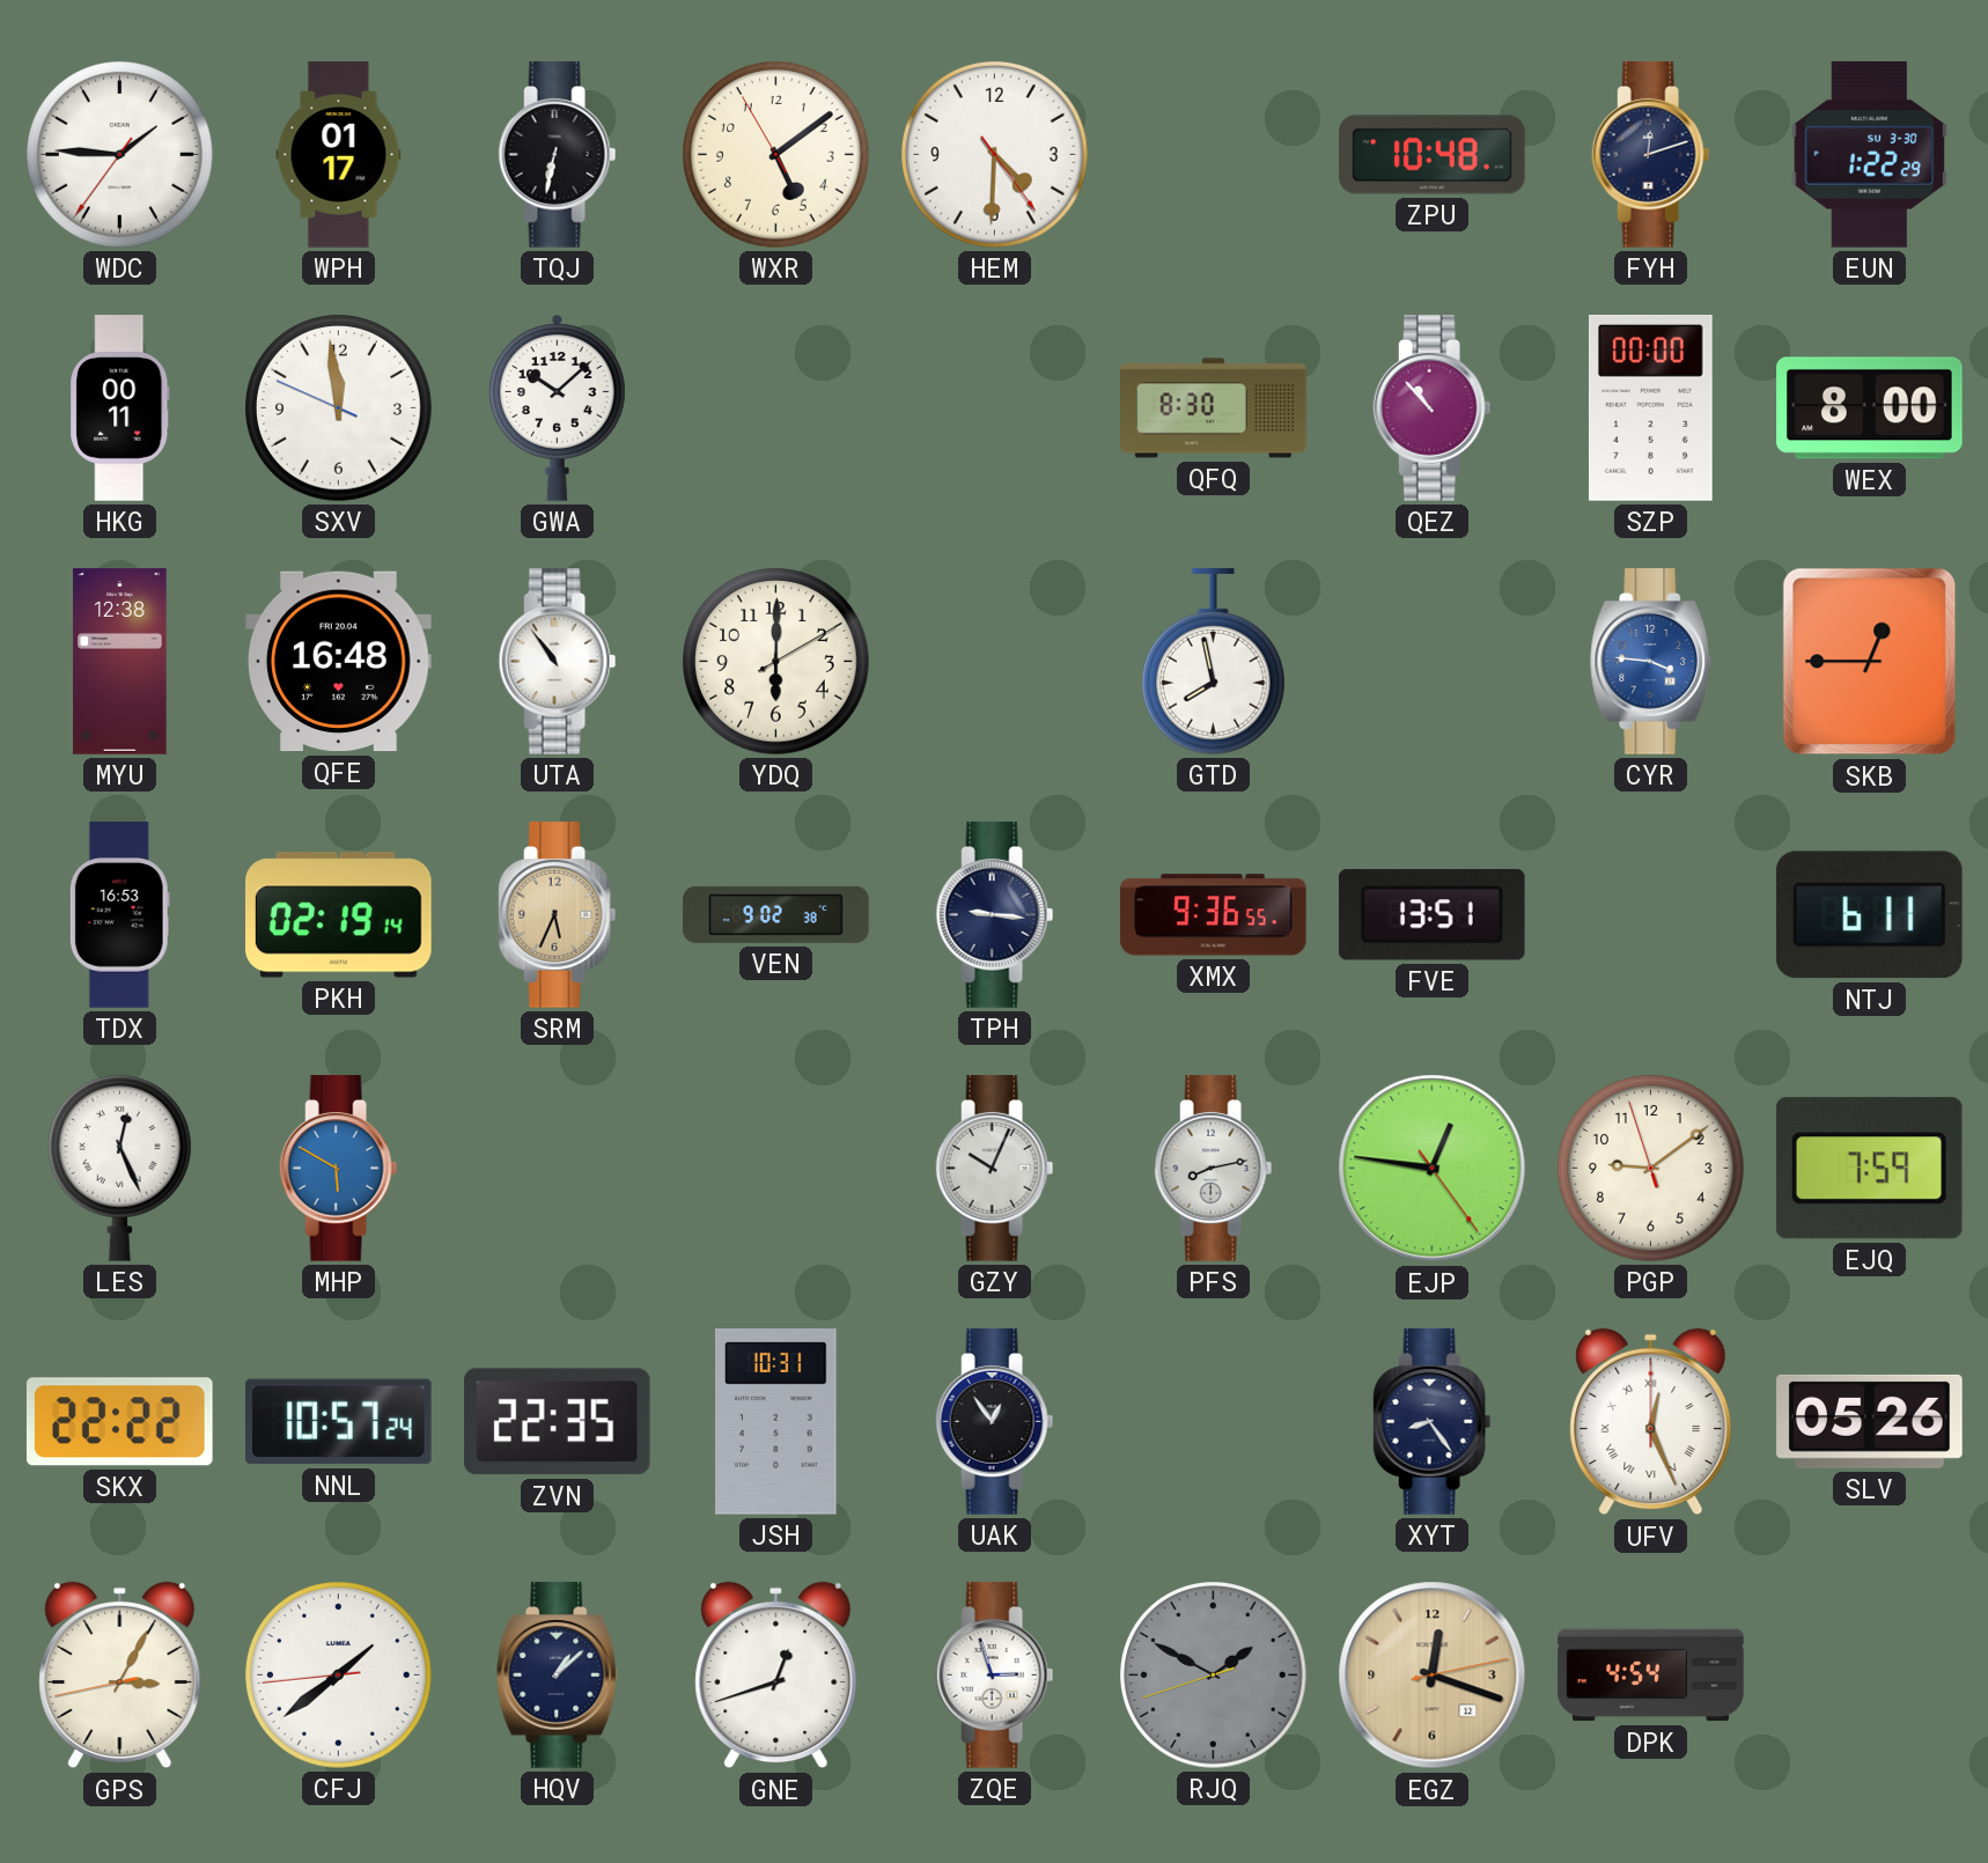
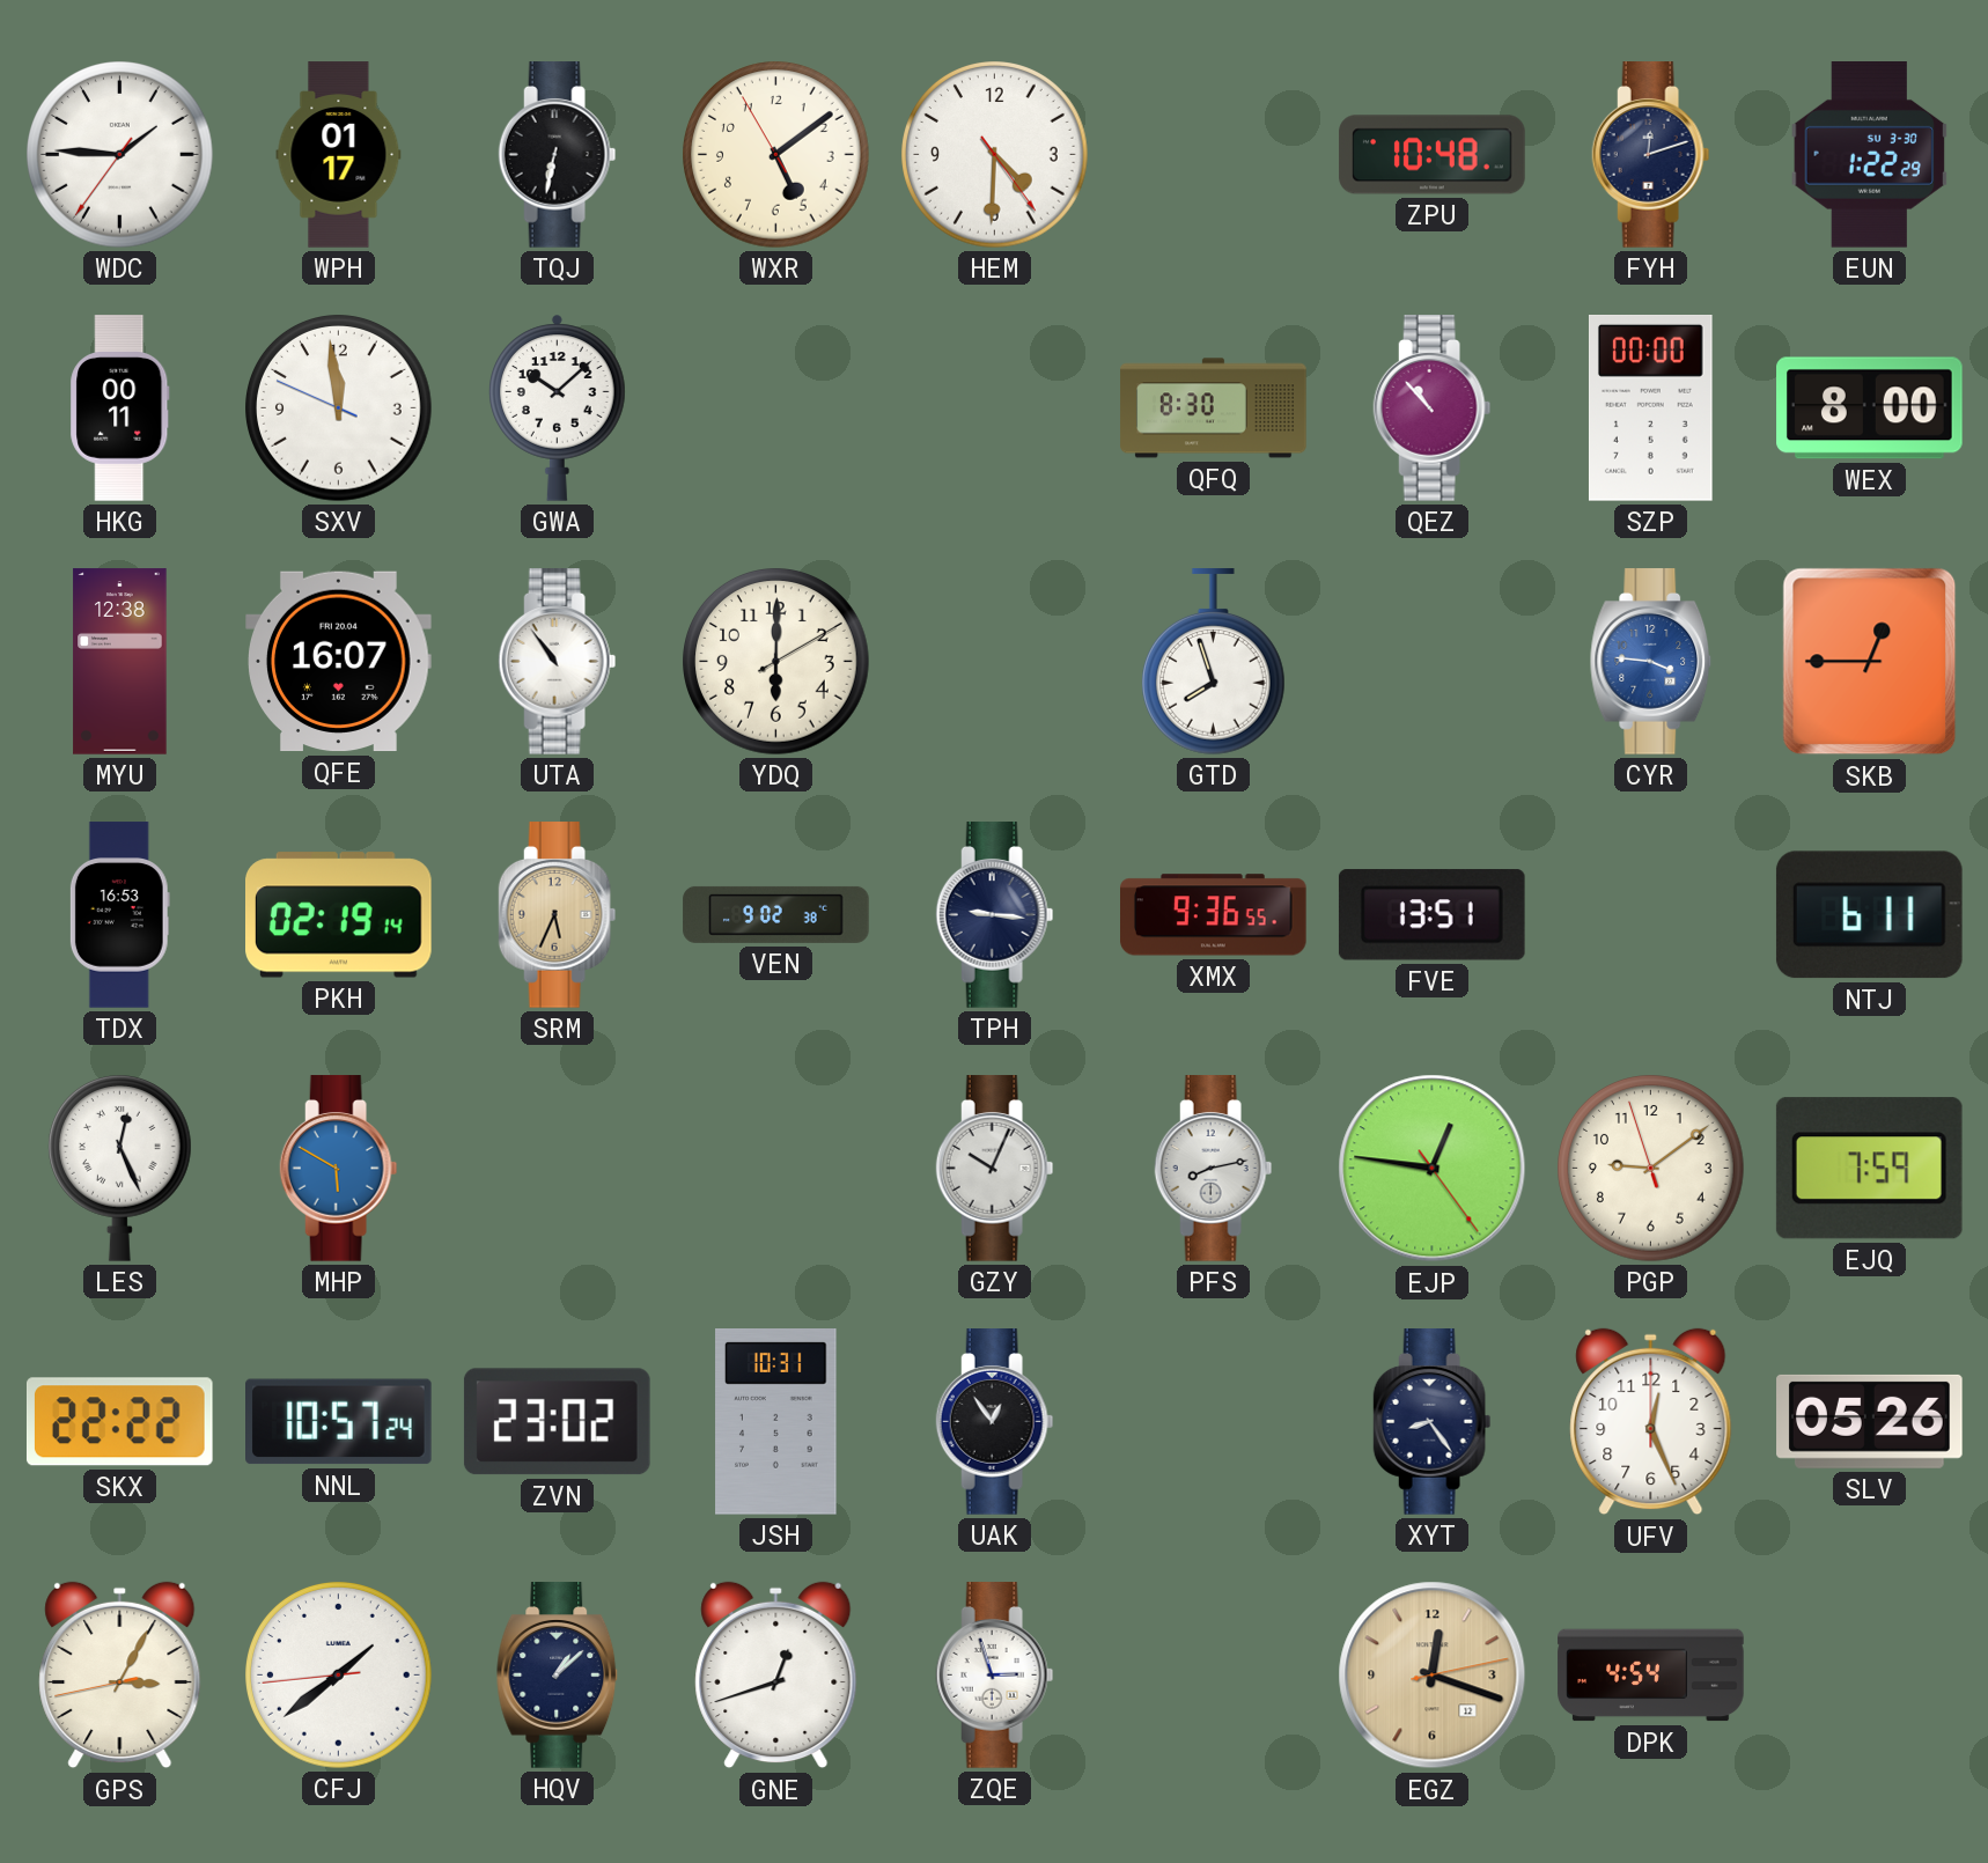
QFE: 16:48 -> 16:07 (339, 662)
GTD: 7:58 -> 7:57 (1213, 662)
ZVN: 22:35 -> 23:02 (557, 1422)
UFV numerals: Roman -> Arabic (1651, 1422)
RJQ: 1:49 -> none (1214, 1676)
